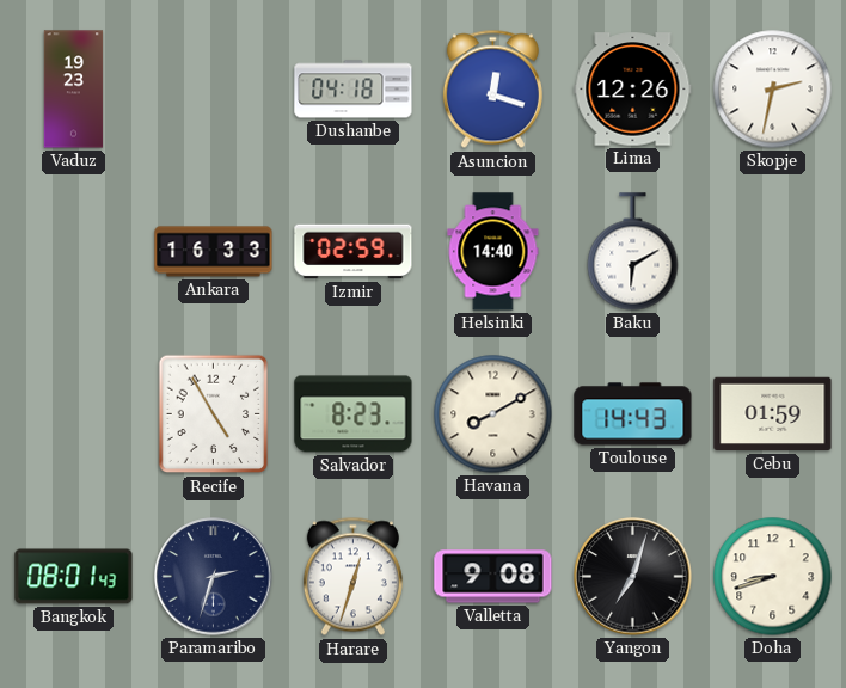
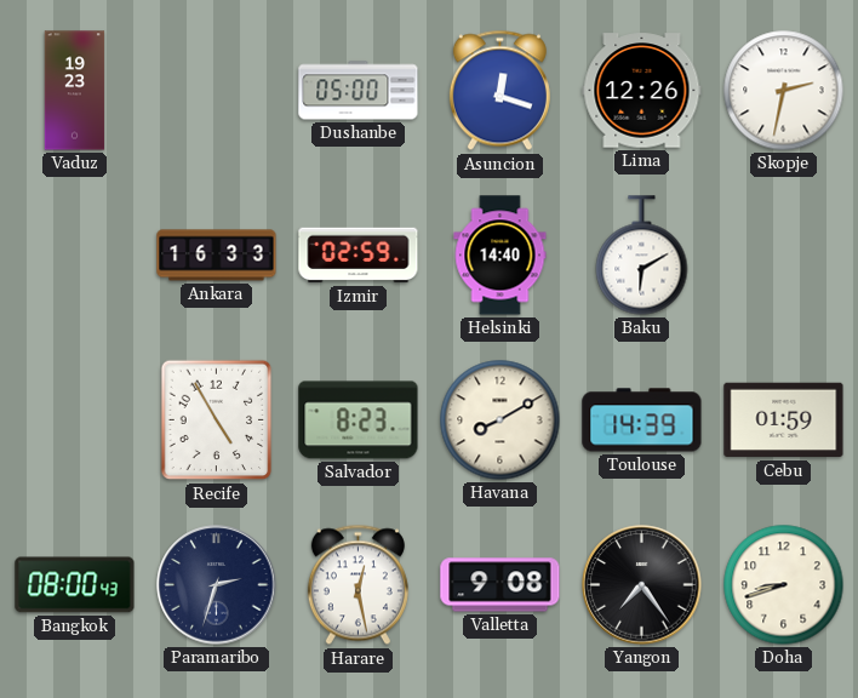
Dushanbe: 04:18 -> 05:00 (359, 91)
Toulouse: 14:43 -> 14:39 (642, 420)
Bangkok: 08:01 -> 08:00 (75, 585)
Harare: 12:33 -> 12:28 (358, 585)
Yangon: 7:03 -> 7:24 (642, 585)
